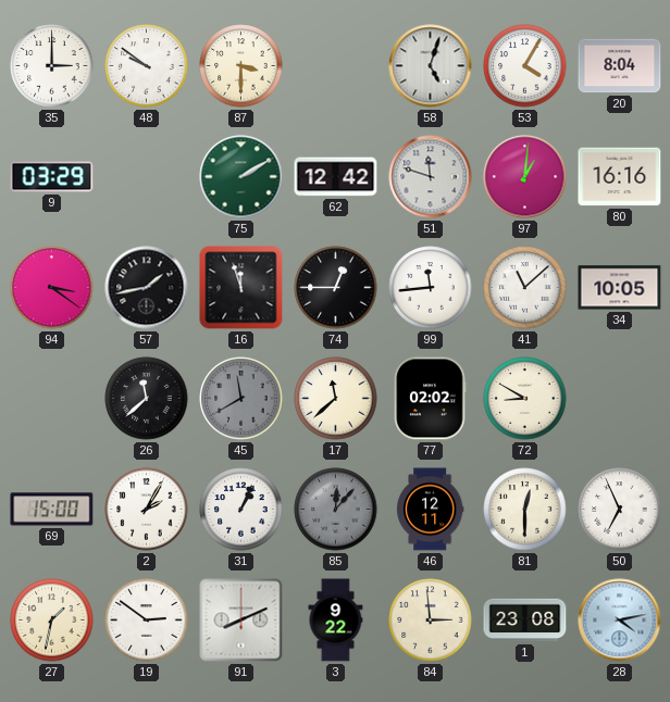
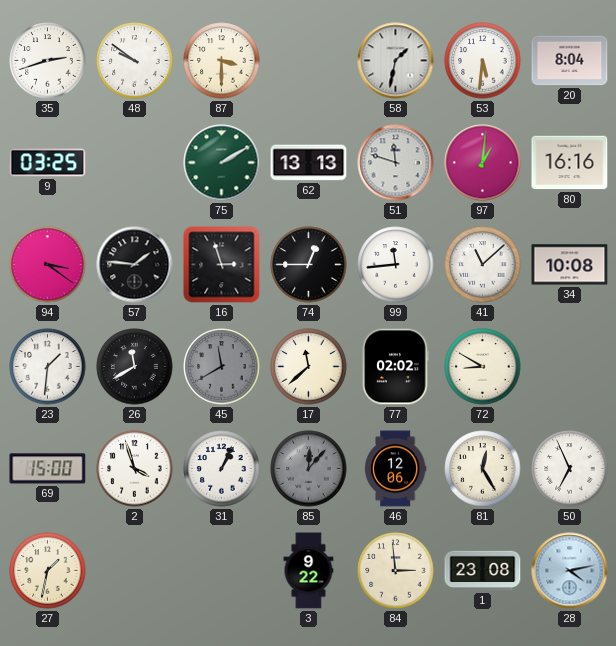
35: 3:00 -> 2:42 (48, 61)
58: 5:03 -> 1:32 (396, 61)
53: 4:05 -> 5:31 (483, 61)
9: 03:29 -> 03:25 (48, 163)
62: 12:42 -> 13:13 (309, 163)
57: 1:43 -> 1:46 (135, 265)
16: 11:57 -> 2:57 (222, 265)
34: 10:05 -> 10:08 (570, 265)
23: none -> 1:31 (48, 367)
26: 11:38 -> 11:40 (135, 367)
2: 2:05 -> 3:57 (135, 469)
46: 12:11 -> 12:06 (395, 469)
81: 12:30 -> 12:25 (483, 469)
19: 2:51 -> none (147, 620)
91: 8:11 -> none (241, 620)
